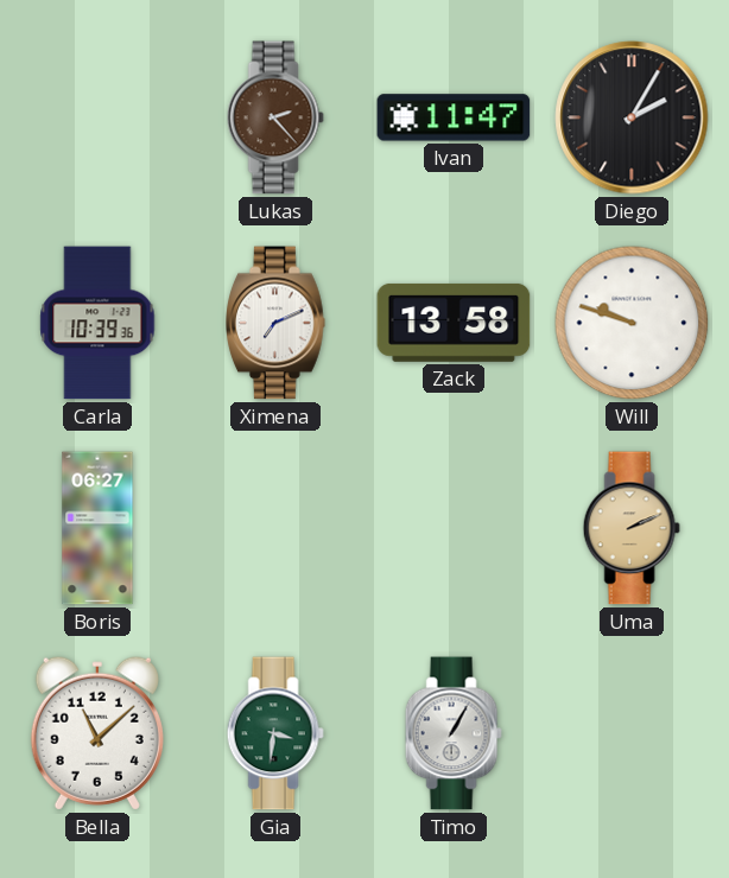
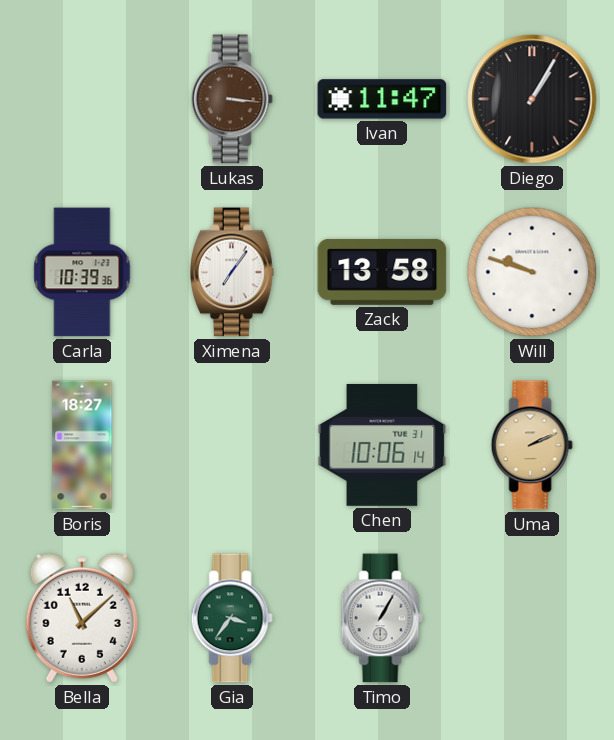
Lukas: 2:23 -> 3:16 (232, 99)
Diego: 2:05 -> 1:05 (532, 99)
Ximena: 7:11 -> 7:06 (232, 272)
Boris: 06:27 -> 18:27 (82, 445)
Chen: none -> 10:06 (382, 445)
Gia: 3:31 -> 3:36 (232, 618)
